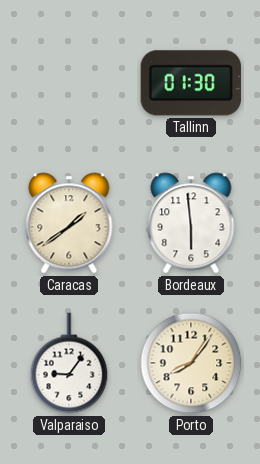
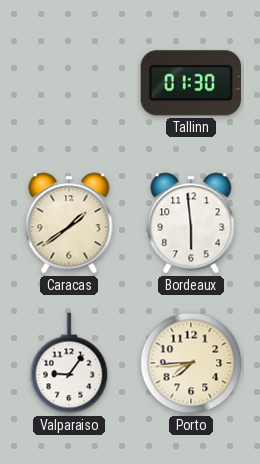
Porto: 8:06 -> 7:44 (191, 363)
